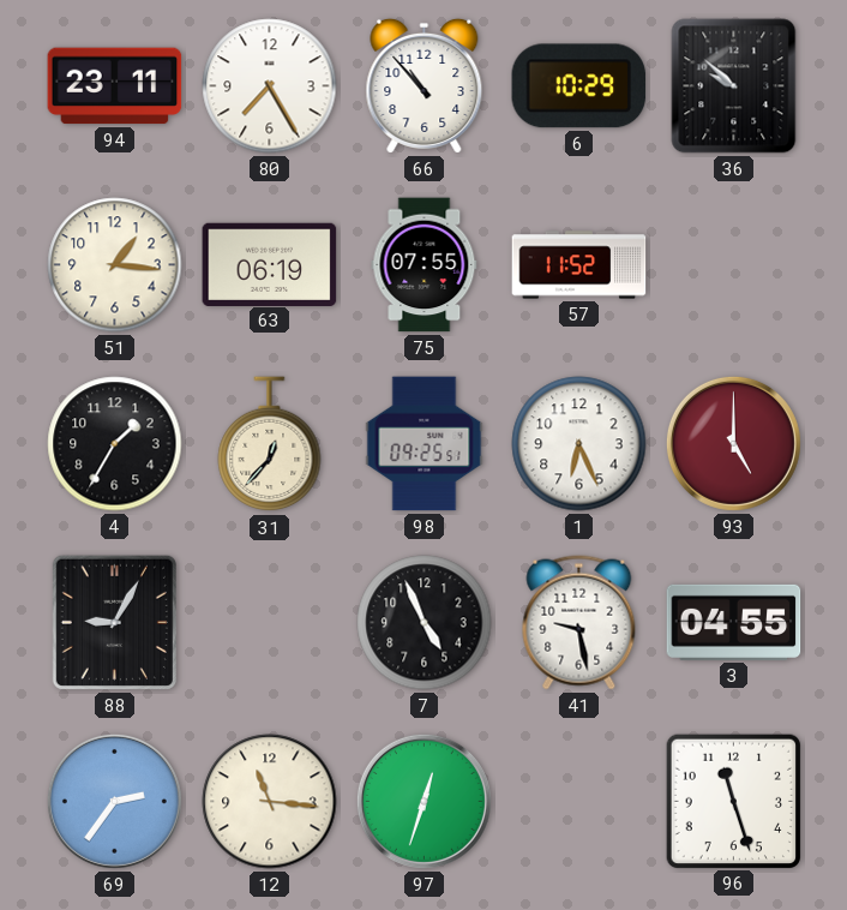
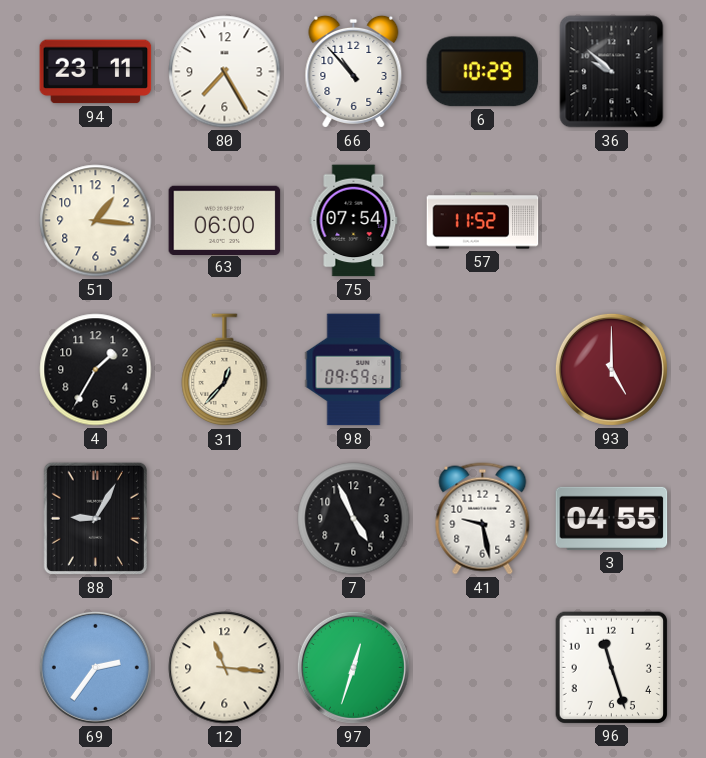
63: 06:19 -> 06:00 (225, 220)
75: 07:55 -> 07:54 (354, 221)
98: 09:25 -> 09:59 (354, 370)
1: 6:26 -> none (579, 444)
